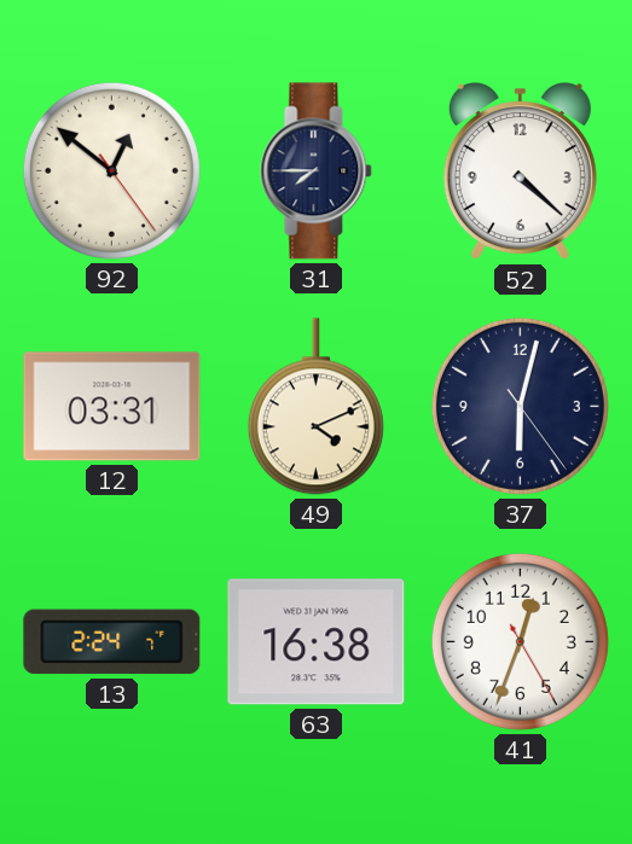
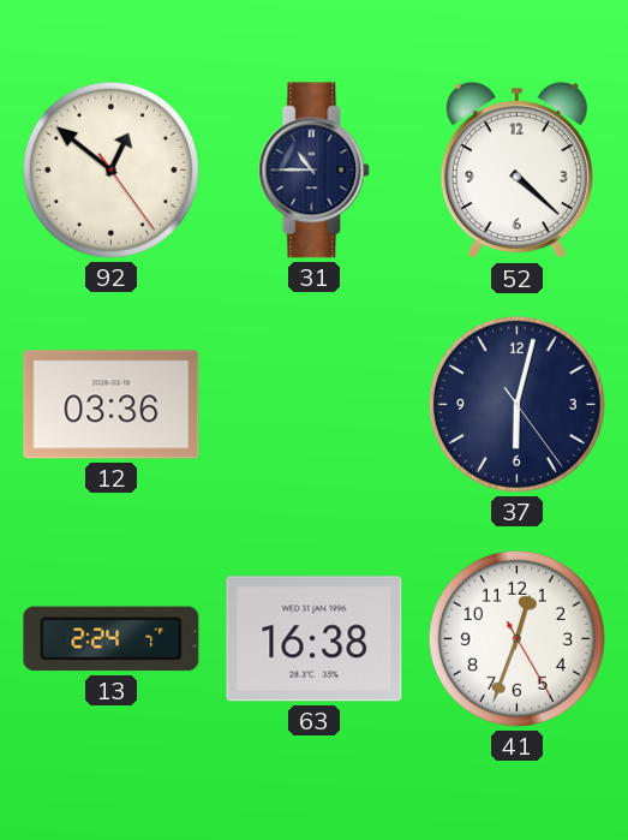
31: 7:45 -> 10:45 (315, 171)
12: 03:31 -> 03:36 (112, 405)
49: 4:11 -> none (315, 407)
